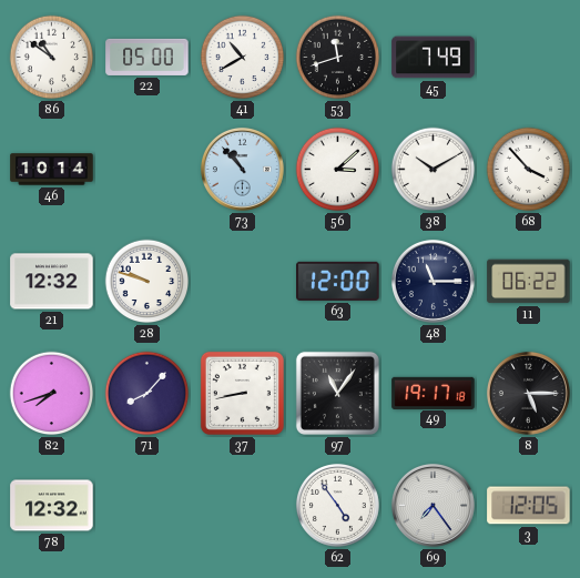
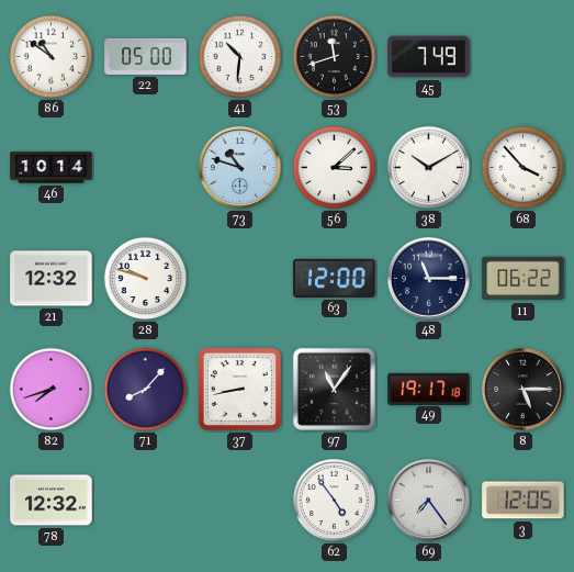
41: 10:40 -> 10:31 (240, 57)
73: 10:53 -> 10:48 (239, 167)
